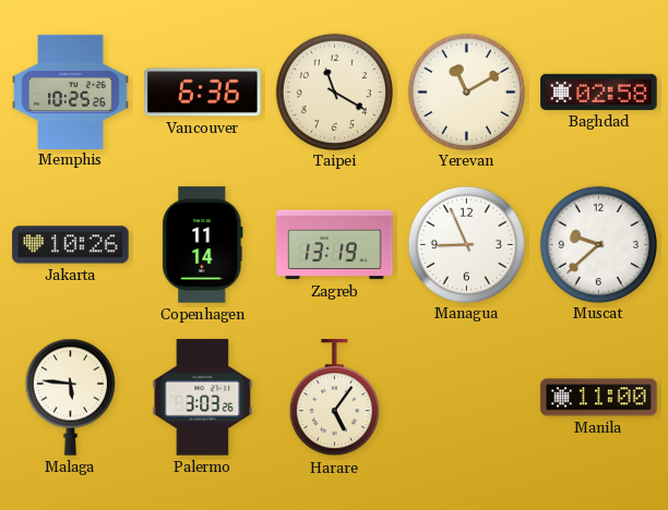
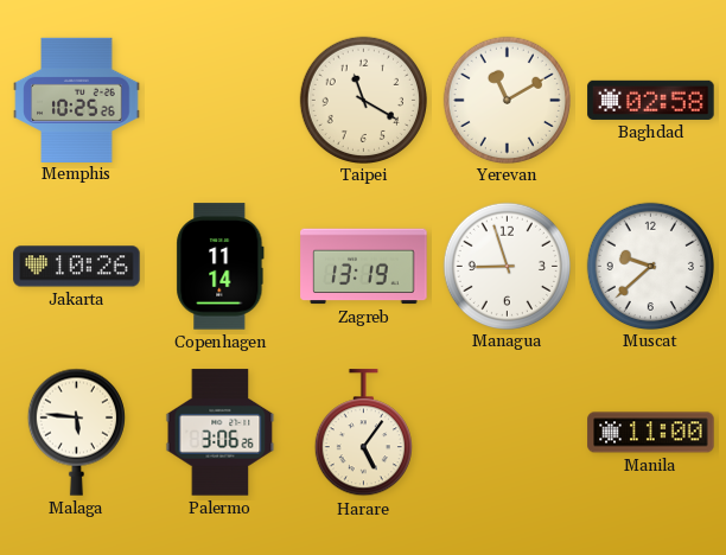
Vancouver: 6:36 -> none (203, 93)
Managua: 8:56 -> 8:57 (507, 266)
Palermo: 3:03 -> 3:06 (221, 433)
